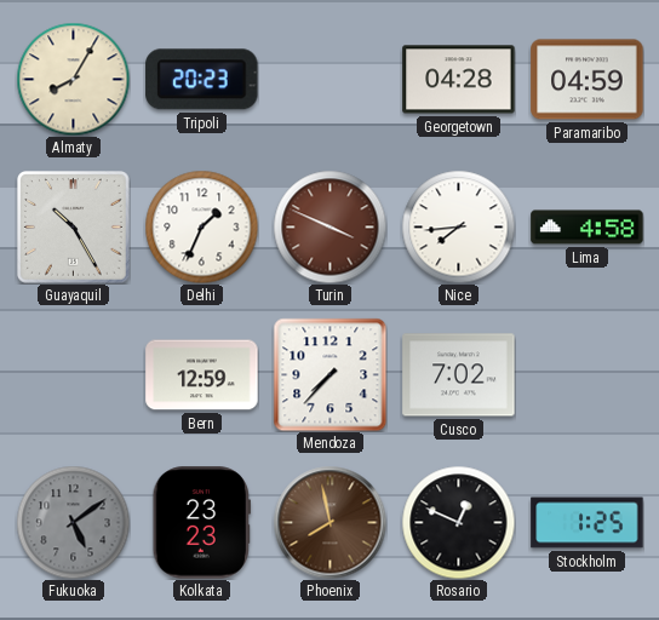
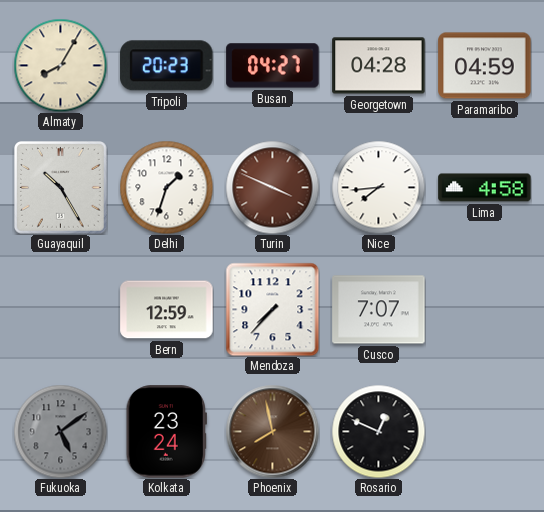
Busan: none -> 04:27 (273, 66)
Delhi: 1:34 -> 1:33 (166, 187)
Cusco: 7:02 -> 7:07 (379, 310)
Kolkata: 23:23 -> 23:24 (166, 432)
Stockholm: 1:25 -> none (588, 523)
